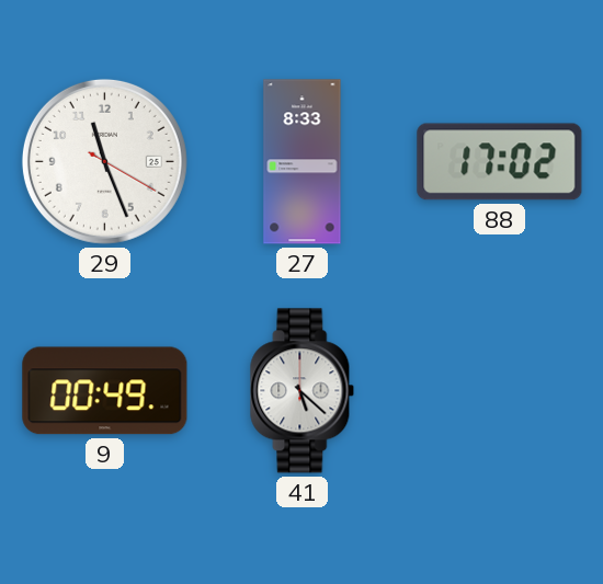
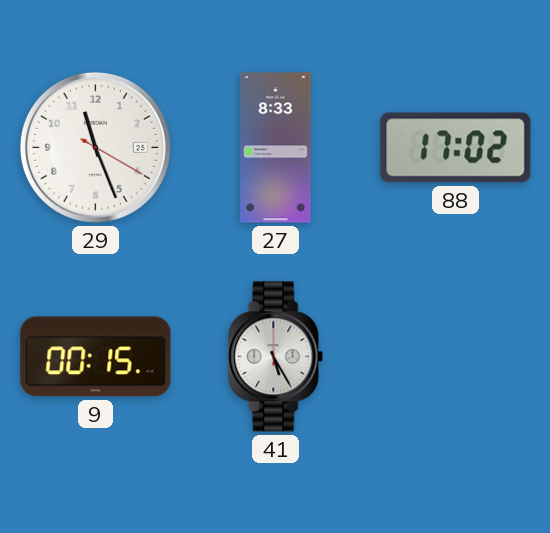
9: 00:49 -> 00:15 (96, 357)
41: 5:22 -> 5:25 (276, 357)
